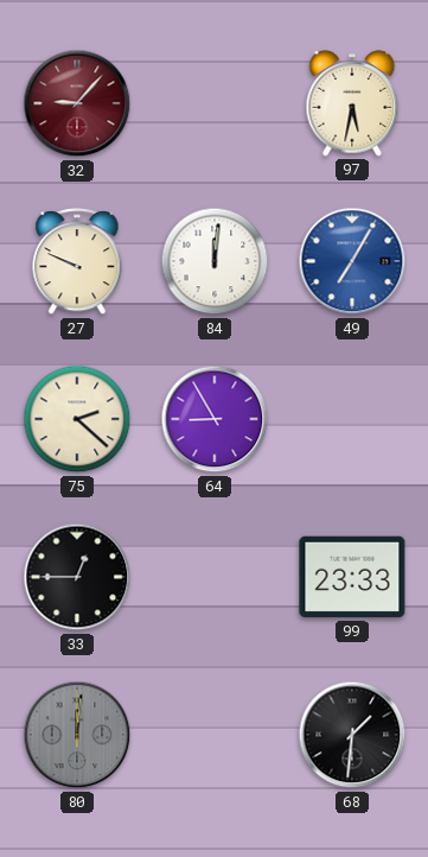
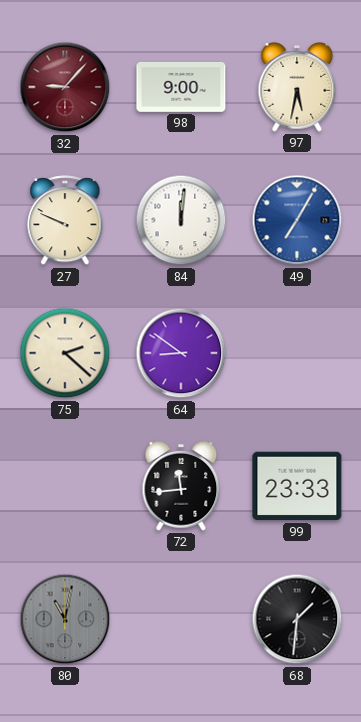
98: none -> 9:00 (181, 87)
64: 8:55 -> 8:51 (181, 353)
33: 12:45 -> none (77, 577)
72: none -> 11:44 (181, 486)
80: 12:01 -> 11:02 (65, 619)
